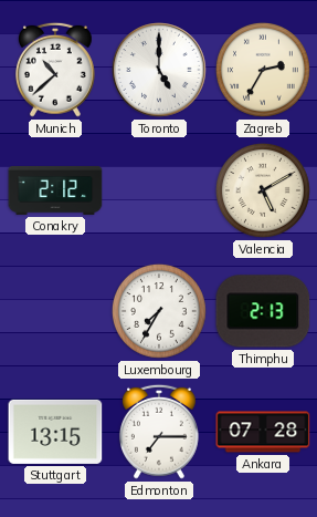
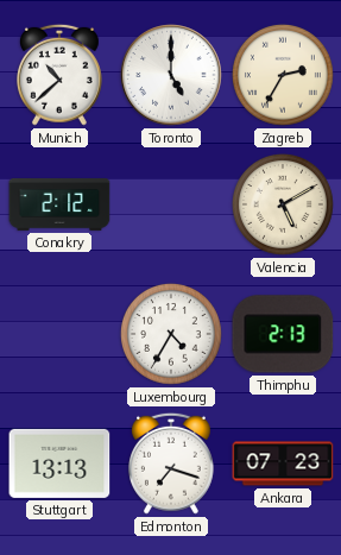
Luxembourg: 7:35 -> 4:35 (171, 334)
Stuttgart: 13:15 -> 13:13 (59, 463)
Edmonton: 7:15 -> 7:18 (172, 463)
Ankara: 07:28 -> 07:23 (283, 463)
